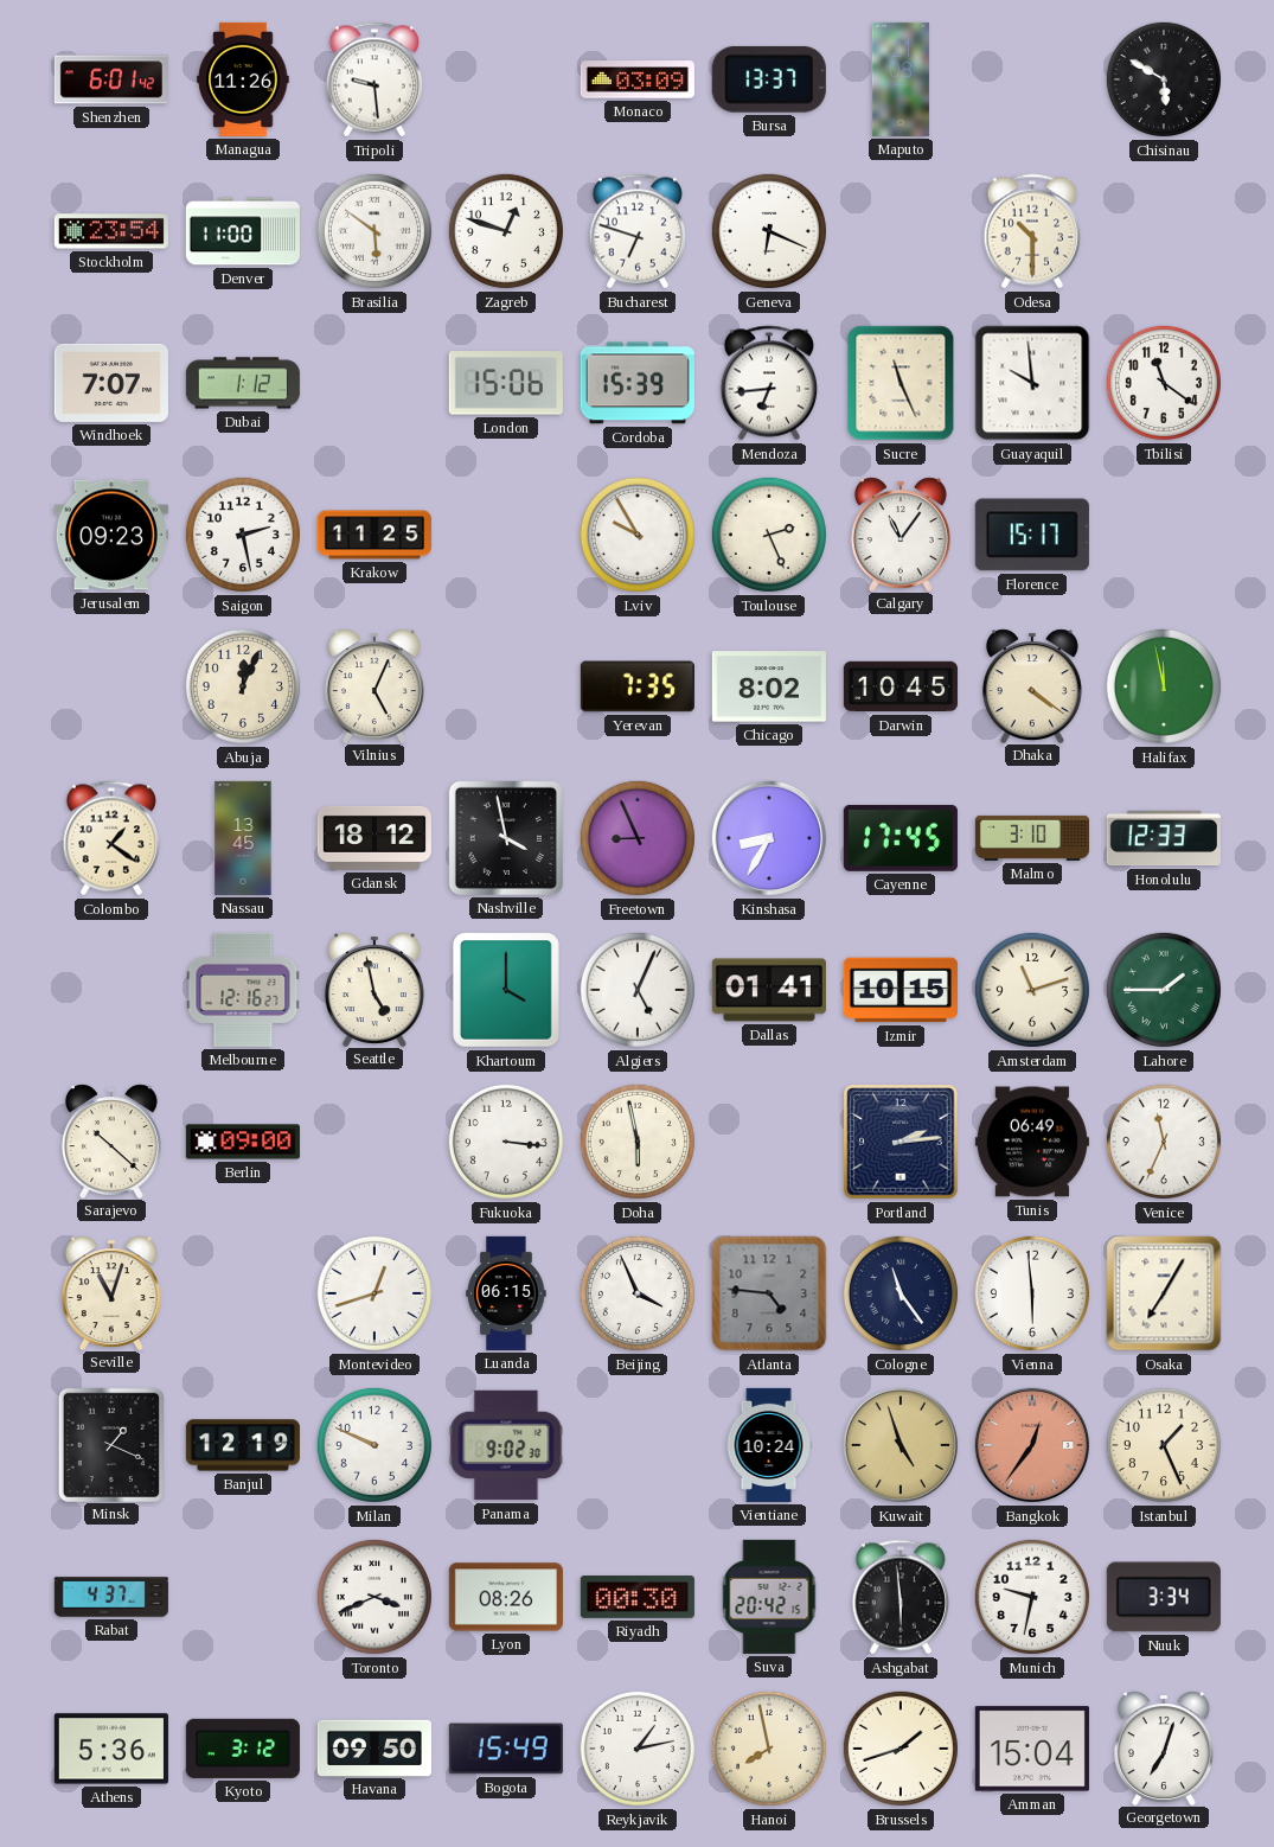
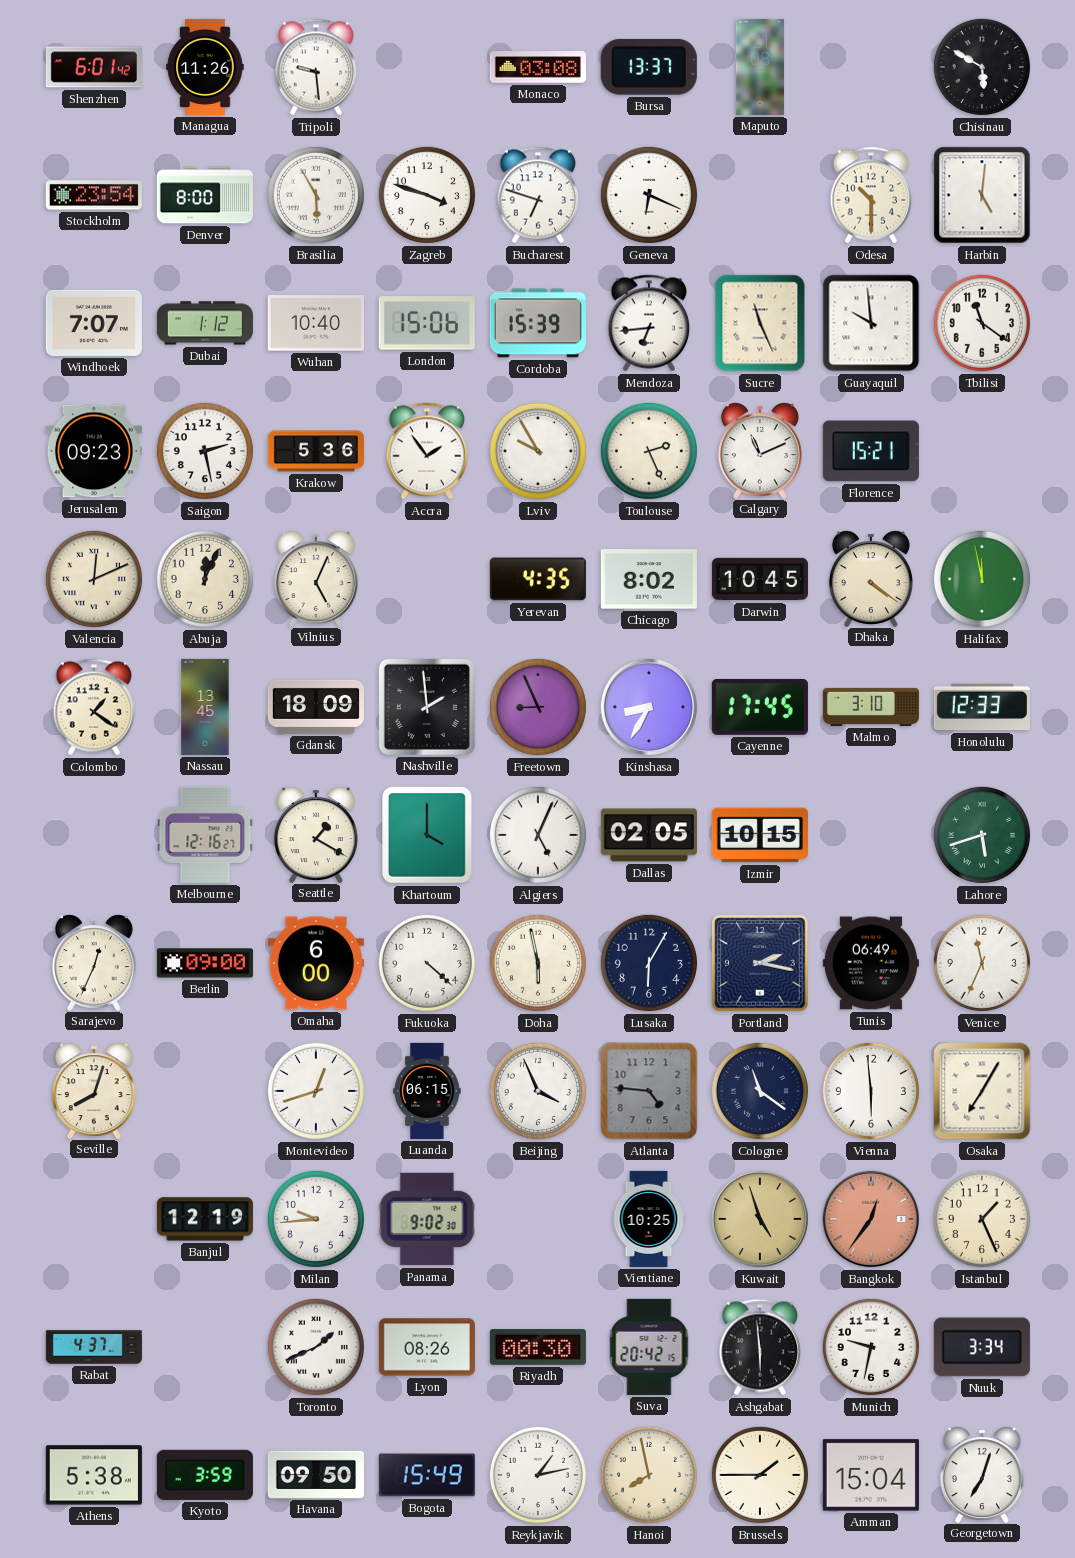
Monaco: 03:09 -> 03:08 (538, 67)
Denver: 11:00 -> 8:00 (205, 195)
Brasilia: 5:51 -> 5:55 (316, 195)
Zagreb: 12:48 -> 3:48 (427, 195)
Harbin: none -> 5:01 (982, 195)
Wuhan: none -> 10:40 (316, 323)
Krakow: 11:25 -> 5:36 (316, 451)
Accra: none -> 1:54 (427, 451)
Calgary: 11:06 -> 11:11 (760, 450)
Florence: 15:17 -> 15:21 (871, 451)
Valencia: none -> 12:11 (94, 579)
Yerevan: 7:35 -> 4:35 (538, 579)
Gdansk: 18:12 -> 18:09 (316, 707)
Nashville: 3:58 -> 1:59 (427, 707)
Seattle: 4:58 -> 1:20 (316, 834)
Dallas: 01:41 -> 02:05 (649, 835)
Amsterdam: 11:12 -> none (1032, 990)
Lahore: 1:45 -> 5:42 (982, 835)
Sarajevo: 10:22 -> 12:34 (94, 962)
Omaha: none -> 6:00 (316, 963)
Fukuoka: 3:16 -> 4:22 (427, 963)
Lusaka: none -> 6:05 (649, 963)
Portland: 2:14 -> 2:17 (760, 963)
Seville: 11:03 -> 8:03 (94, 1090)
Cologne: 11:24 -> 11:21 (760, 1091)
Minsk: 1:19 -> none (110, 1444)
Milan: 9:49 -> 9:44 (316, 1219)
Vientiane: 10:24 -> 10:25 (649, 1219)
Toronto: 3:41 -> 1:41 (316, 1347)
Athens: 5:36 -> 5:38 (94, 1475)
Kyoto: 3:12 -> 3:59 (205, 1475)
Brussels: 1:42 -> 1:45 (760, 1475)
